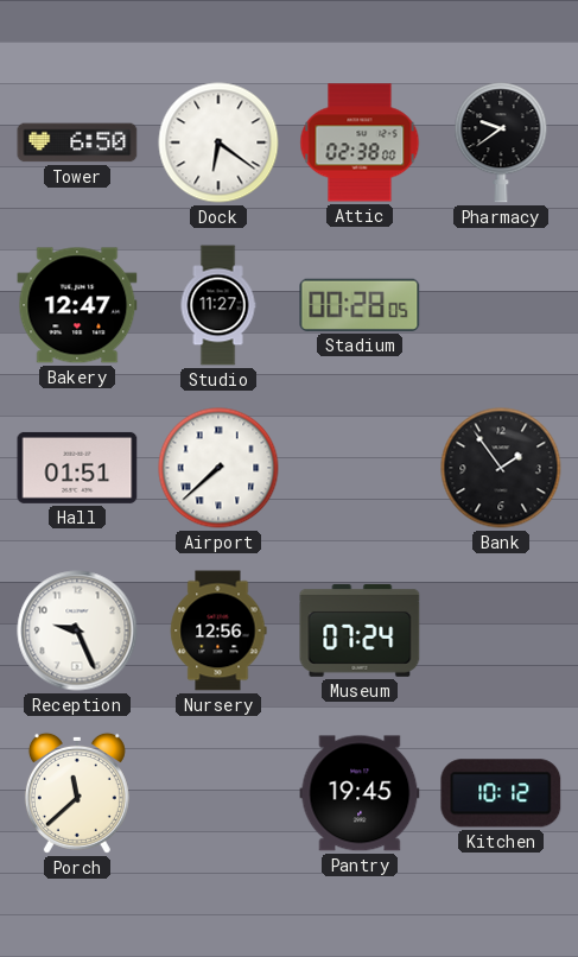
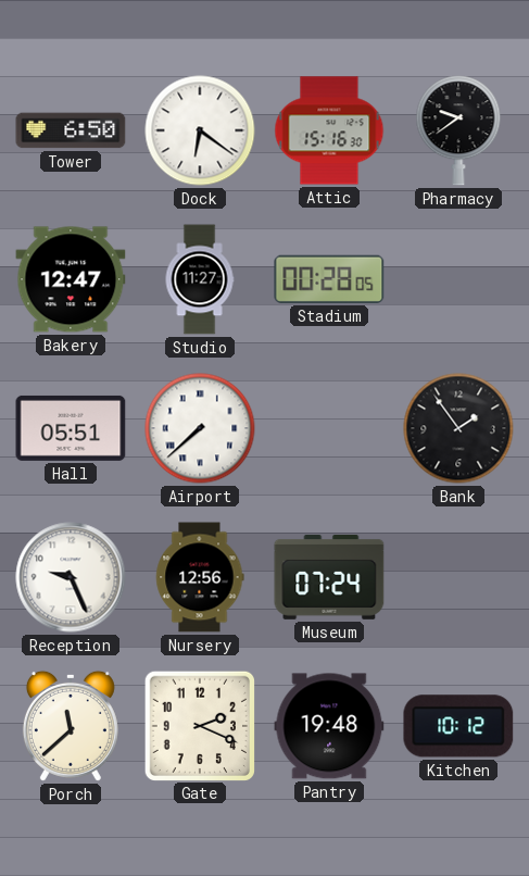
Attic: 02:38 -> 15:16 (329, 130)
Hall: 01:51 -> 05:51 (71, 428)
Gate: none -> 2:19 (199, 725)
Pantry: 19:45 -> 19:48 (329, 726)
